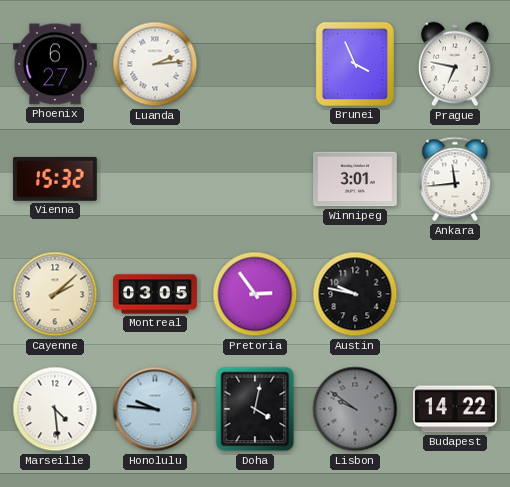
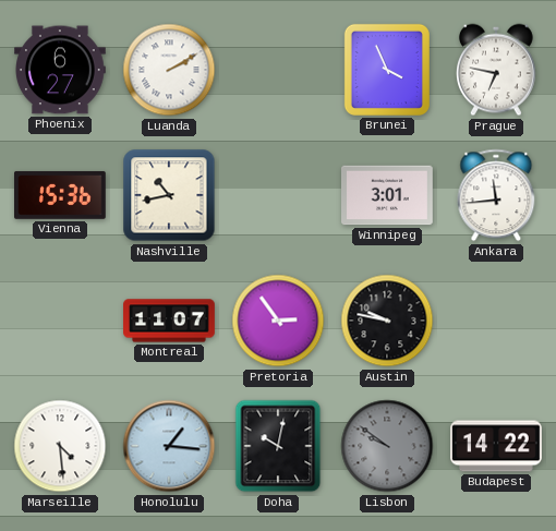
Luanda: 2:14 -> 2:10 (169, 70)
Vienna: 15:32 -> 15:36 (61, 195)
Nashville: none -> 10:43 (169, 195)
Cayenne: 2:08 -> none (55, 294)
Montreal: 03:05 -> 11:07 (169, 321)
Honolulu: 9:46 -> 1:16 (169, 446)
Doha: 4:02 -> 10:02 (278, 446)
